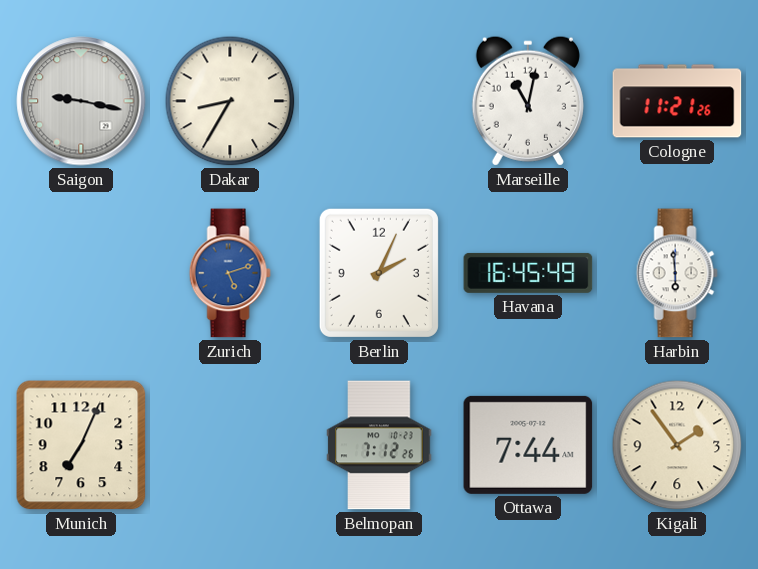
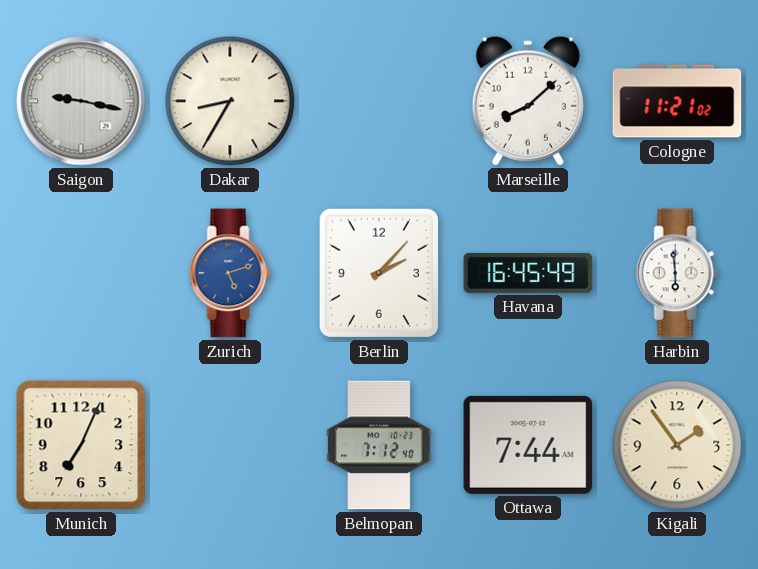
Marseille: 11:02 -> 8:08 (528, 101)
Cologne: 11:21:26 -> 11:21:02 (677, 101)
Berlin: 2:04 -> 2:07 (379, 273)
Belmopan: 7:12:26 -> 7:12:40 (379, 445)
